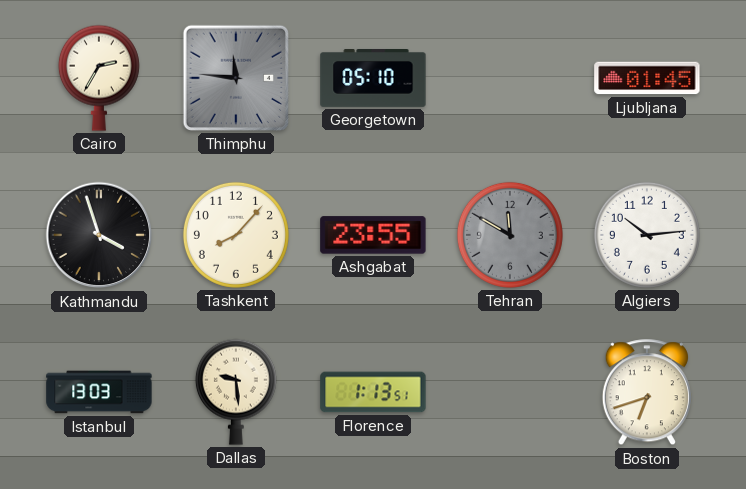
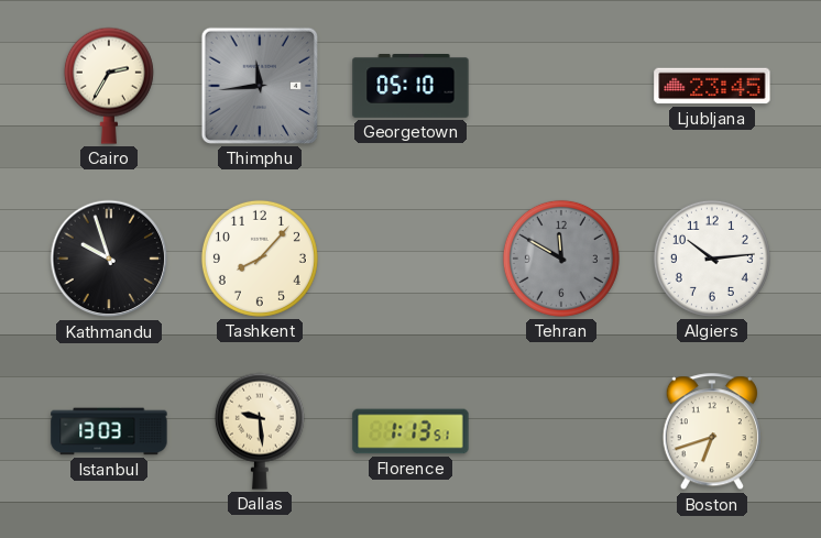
Thimphu: 11:46 -> 11:44 (260, 86)
Ljubljana: 01:45 -> 23:45 (712, 86)
Kathmandu: 3:57 -> 9:57 (109, 259)
Ashgabat: 23:55 -> none (373, 235)
